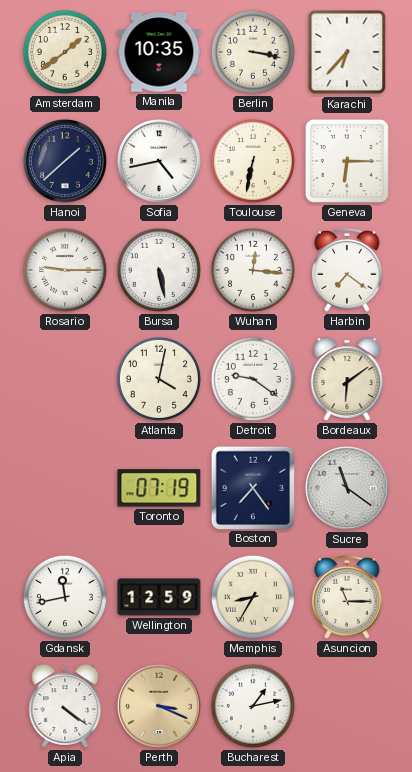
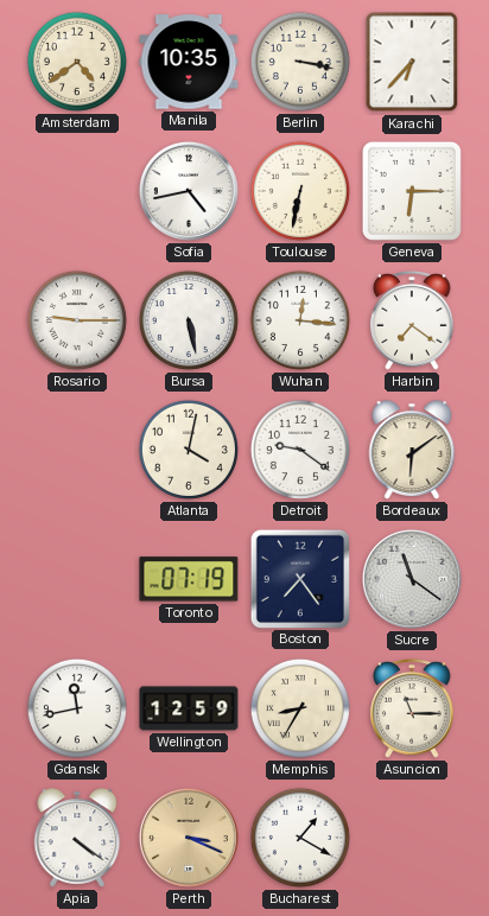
Amsterdam: 1:39 -> 4:39 (77, 62)
Hanoi: 1:38 -> none (65, 161)
Bucharest: 1:13 -> 1:20 (300, 838)
